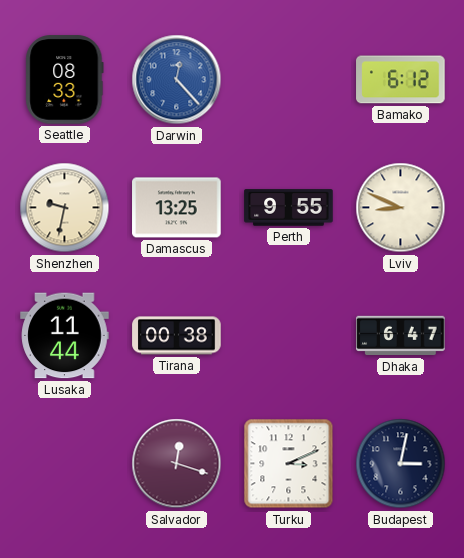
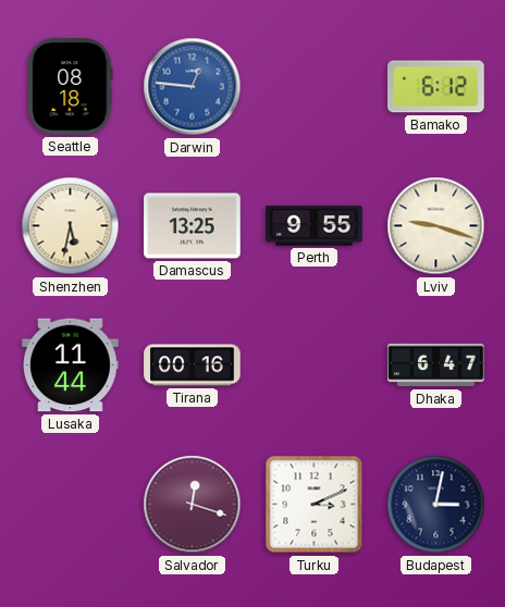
Seattle: 08:33 -> 08:18 (71, 87)
Darwin: 12:23 -> 12:46 (193, 87)
Shenzhen: 9:32 -> 5:32 (71, 226)
Lviv: 8:49 -> 9:18 (436, 226)
Tirana: 00:38 -> 00:16 (193, 366)
